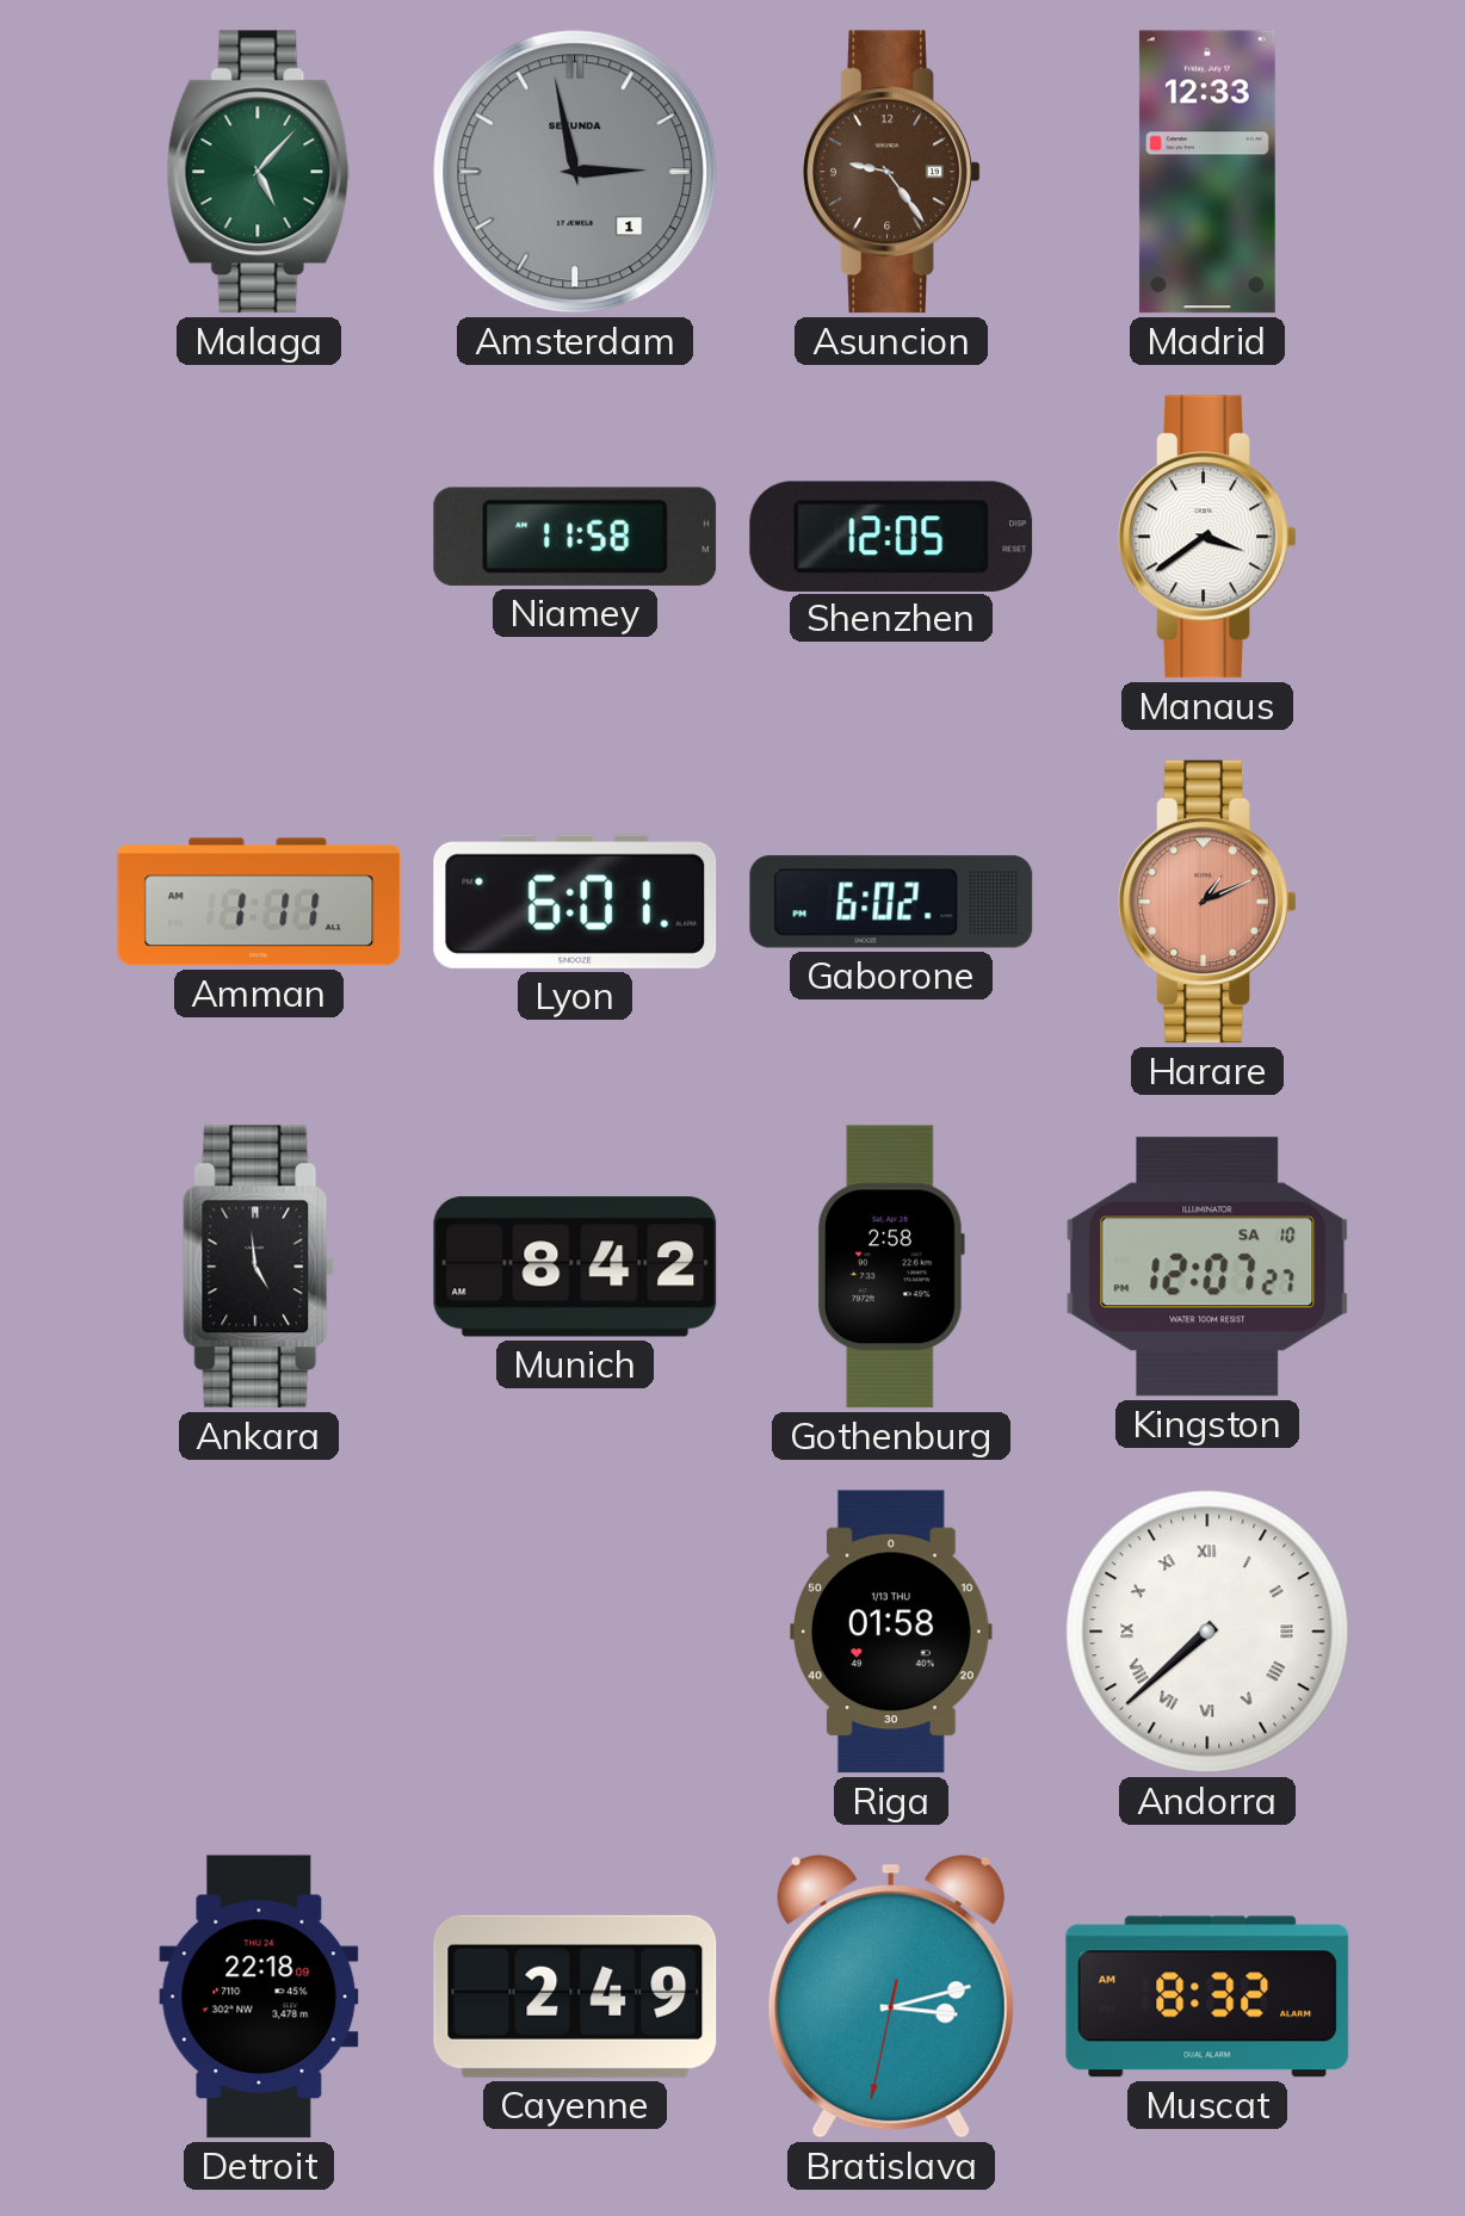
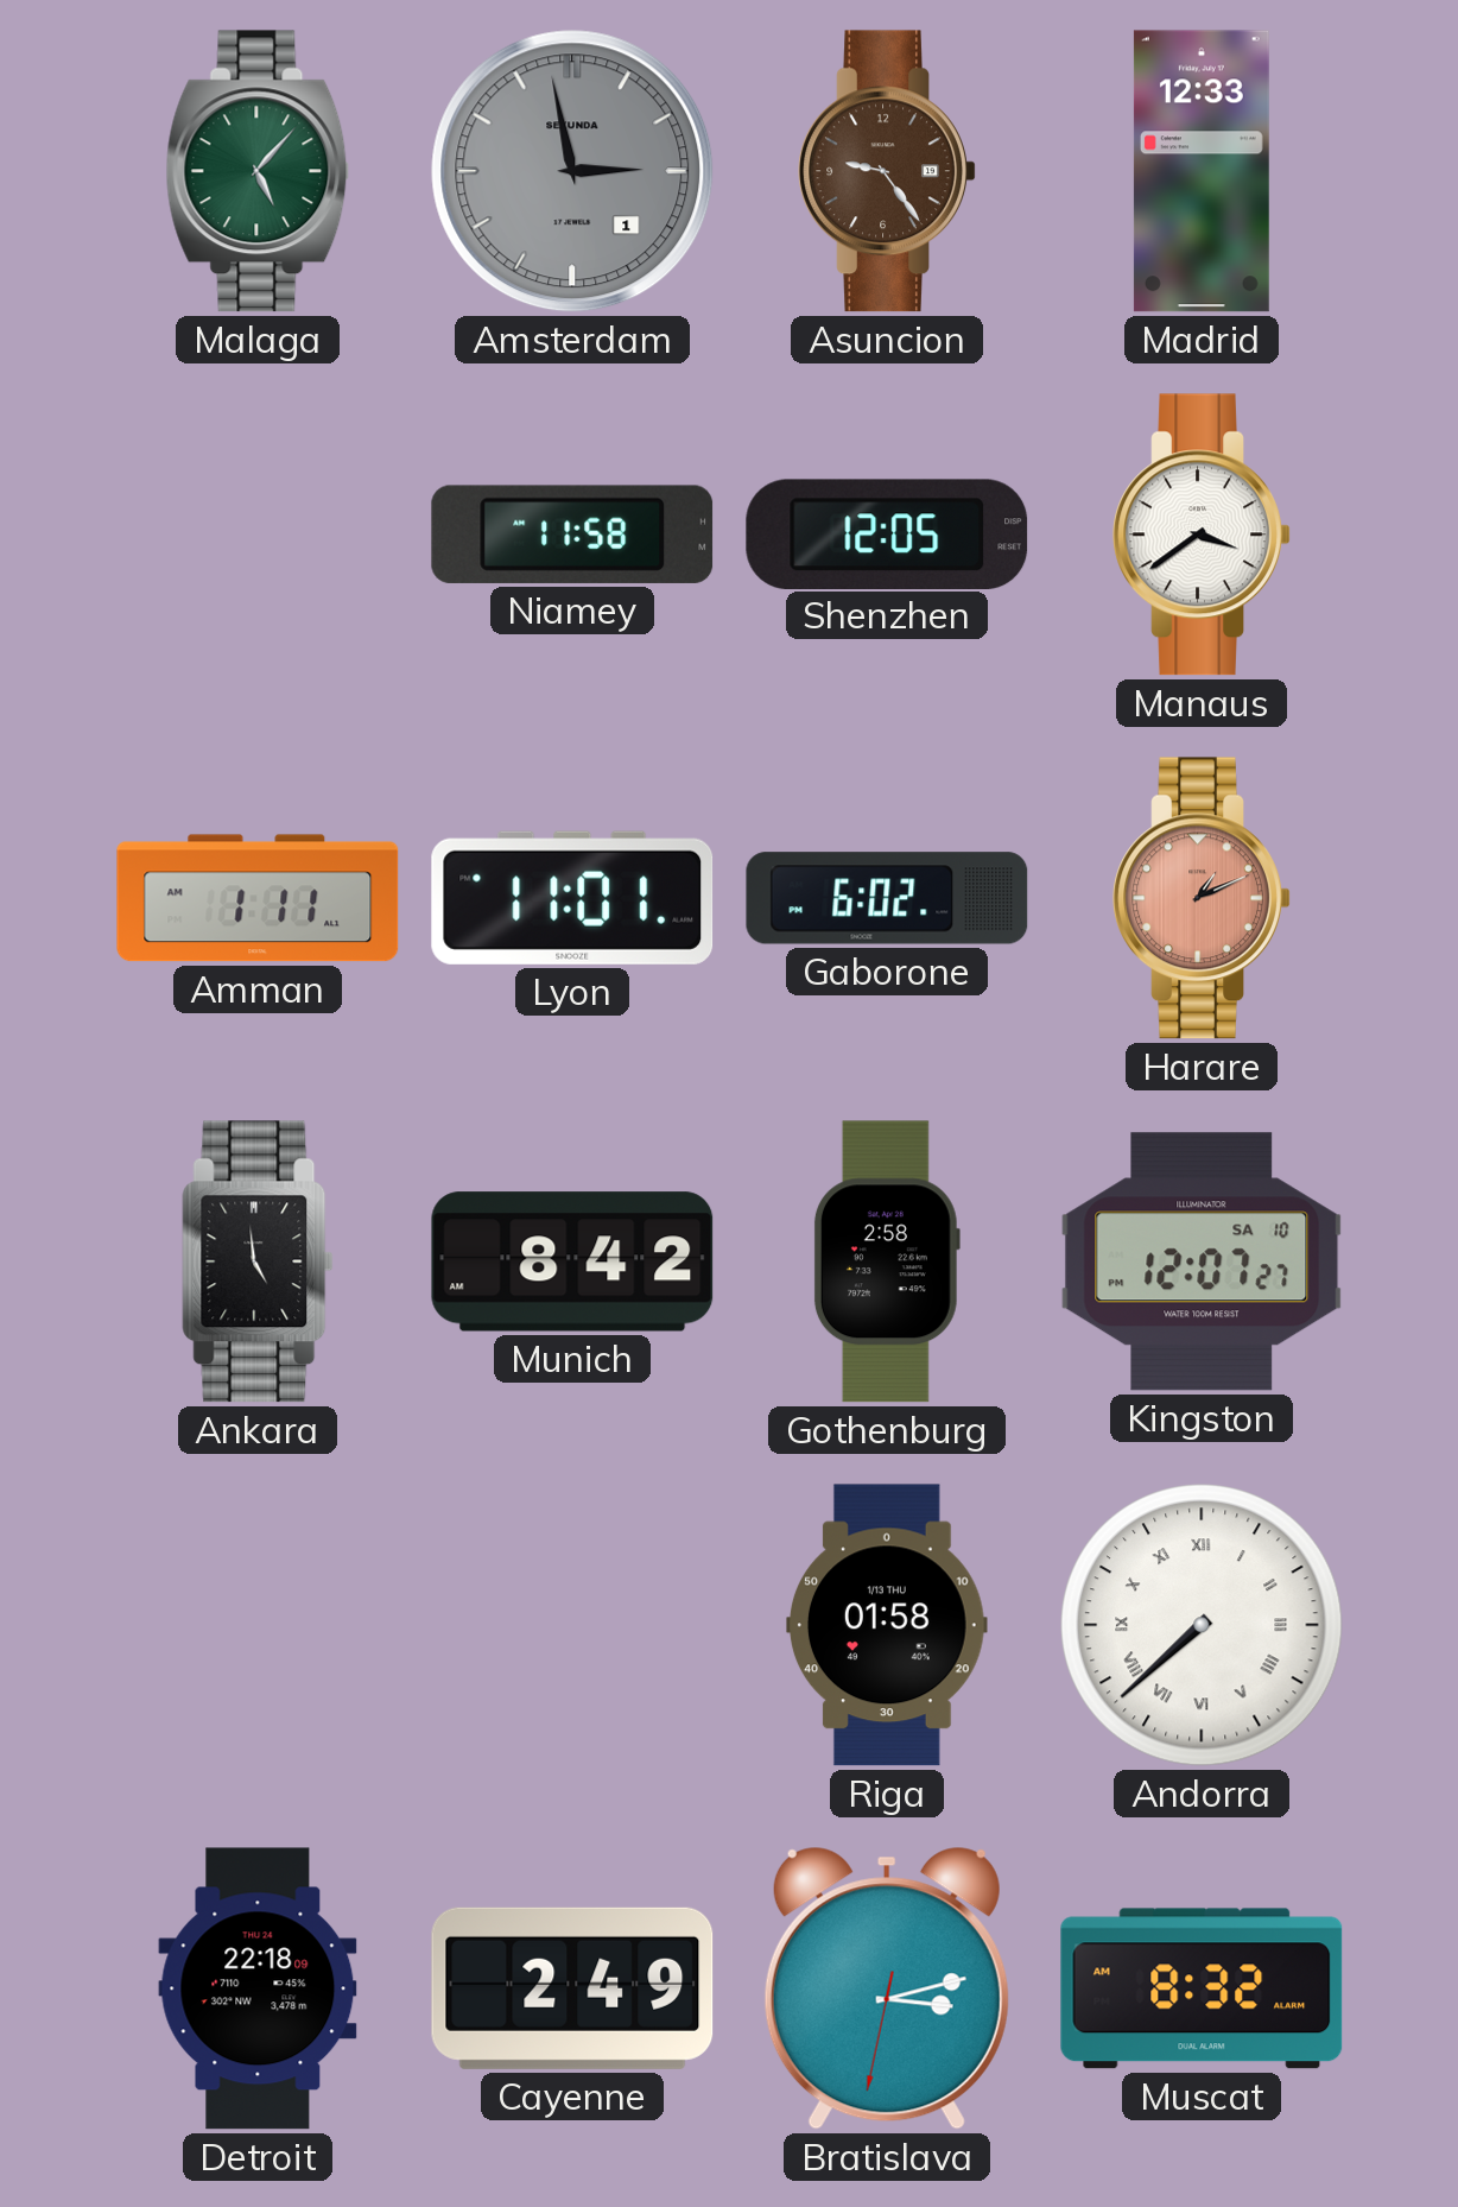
Lyon: 6:01 -> 11:01 (572, 898)
